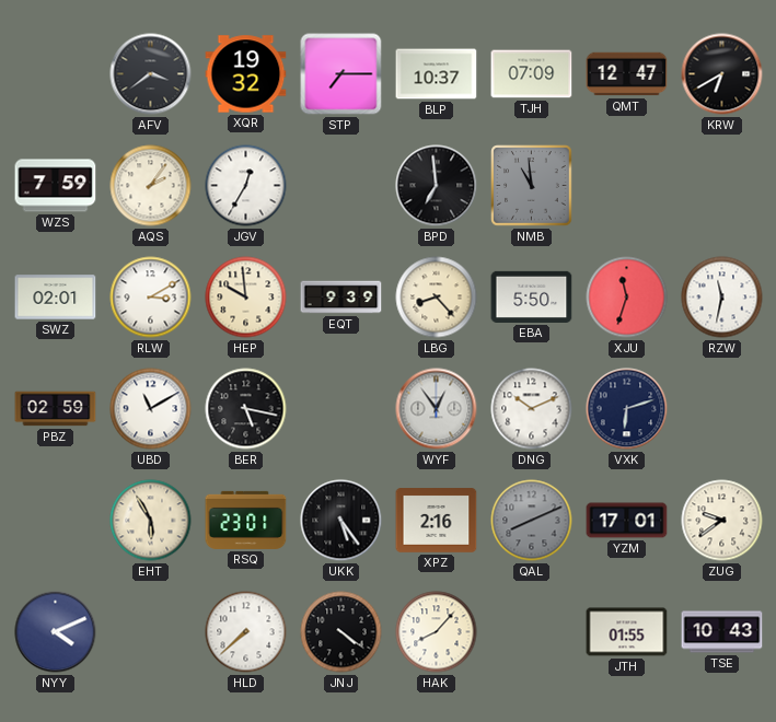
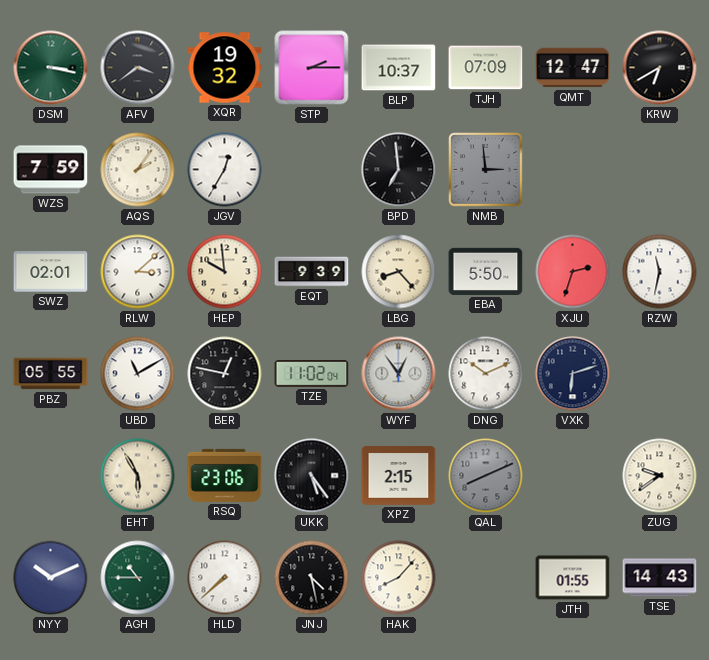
DSM: none -> 3:17 (51, 68)
STP: 7:15 -> 2:15 (312, 68)
NMB: 10:59 -> 2:59 (486, 170)
RLW: 3:10 -> 3:08 (138, 272)
XJU: 11:33 -> 2:33 (573, 272)
PBZ: 02:59 -> 05:55 (51, 374)
BER: 5:17 -> 12:47 (225, 374)
TZE: none -> 11:02 (312, 374)
RSQ: 23:01 -> 23:06 (225, 475)
XPZ: 2:16 -> 2:15 (399, 476)
YZM: 17:01 -> none (627, 521)
NYY: 4:11 -> 10:11 (51, 578)
AGH: none -> 10:45 (138, 578)
JNJ: 4:21 -> 4:28 (312, 578)
TSE: 10:43 -> 14:43 (660, 578)
